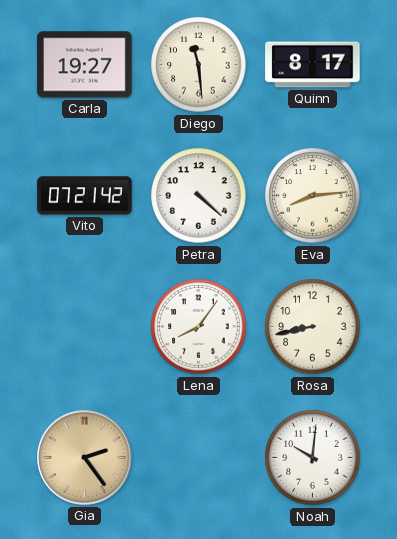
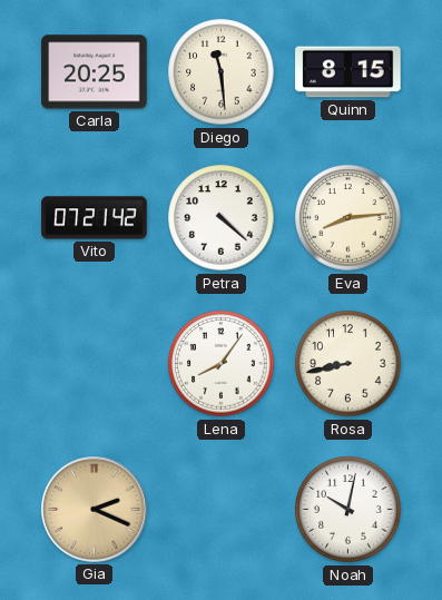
Carla: 19:27 -> 20:25 (95, 72)
Quinn: 8:17 -> 8:15 (348, 72)
Gia: 2:24 -> 2:19 (95, 510)
Noah: 10:01 -> 10:02 (348, 510)
